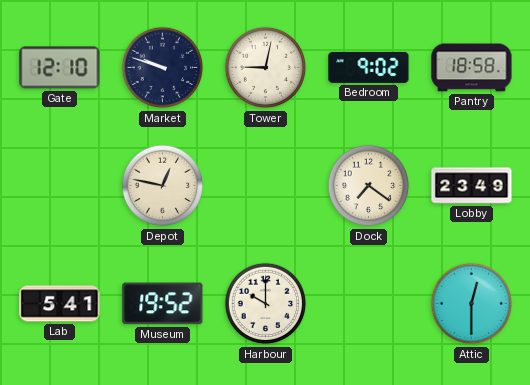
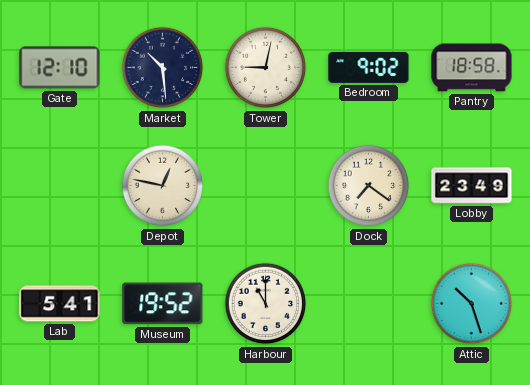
Market: 9:48 -> 10:29 (163, 68)
Harbour: 10:00 -> 11:00 (266, 304)
Attic: 12:30 -> 10:27 (472, 304)
